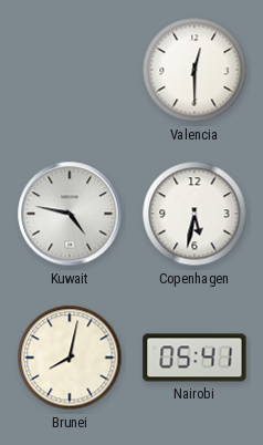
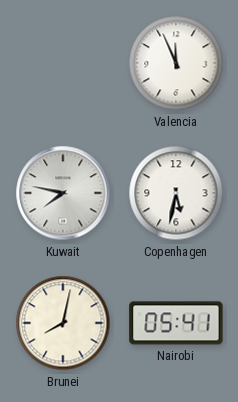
Valencia: 12:30 -> 11:56 (176, 63)
Kuwait: 4:47 -> 7:47 (63, 193)
